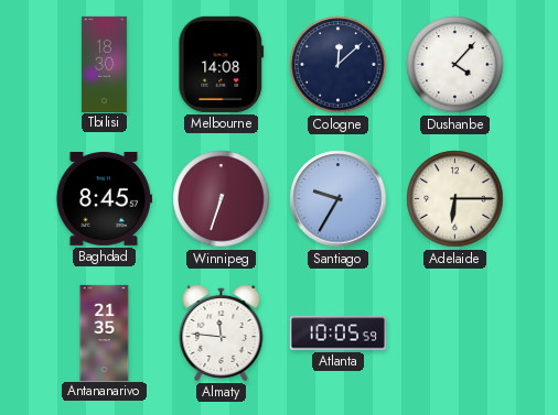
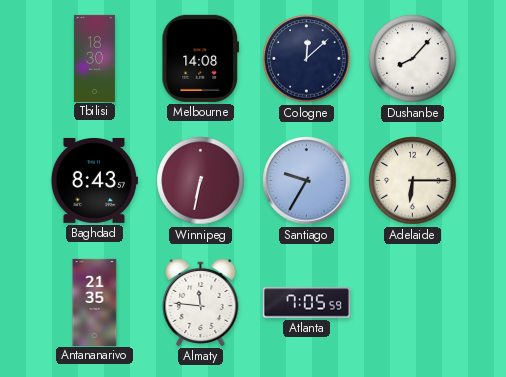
Dushanbe: 4:07 -> 8:07 (413, 59)
Baghdad: 8:45 -> 8:43 (94, 180)
Winnipeg: 6:33 -> 6:32 (201, 181)
Atlanta: 10:05 -> 7:05 (306, 303)
